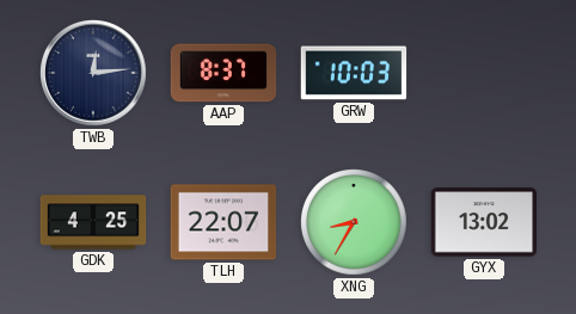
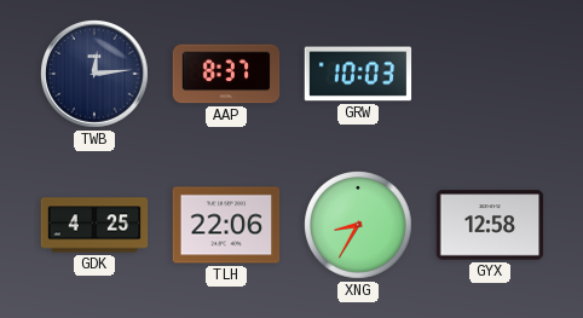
TLH: 22:07 -> 22:06 (226, 225)
GYX: 13:02 -> 12:58 (490, 225)
